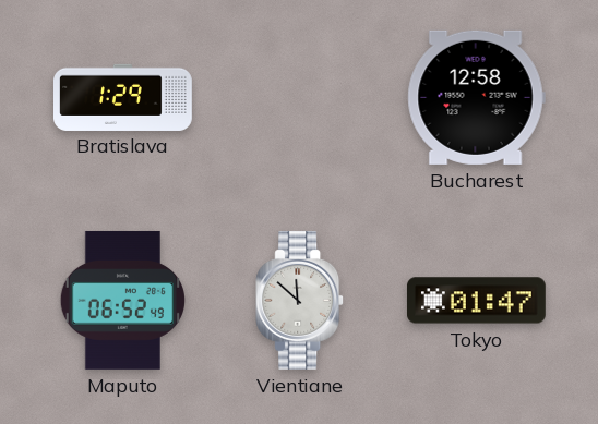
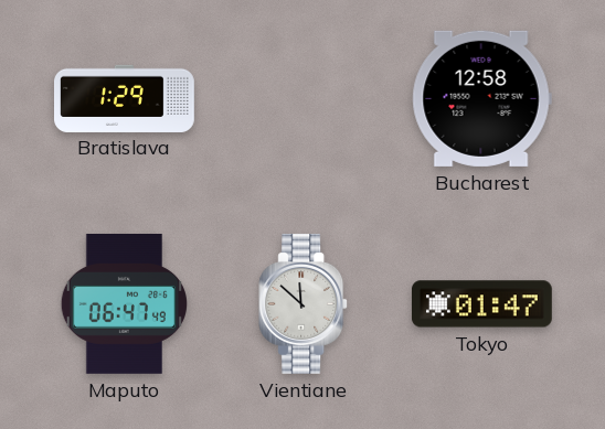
Maputo: 06:52 -> 06:47 (124, 303)
